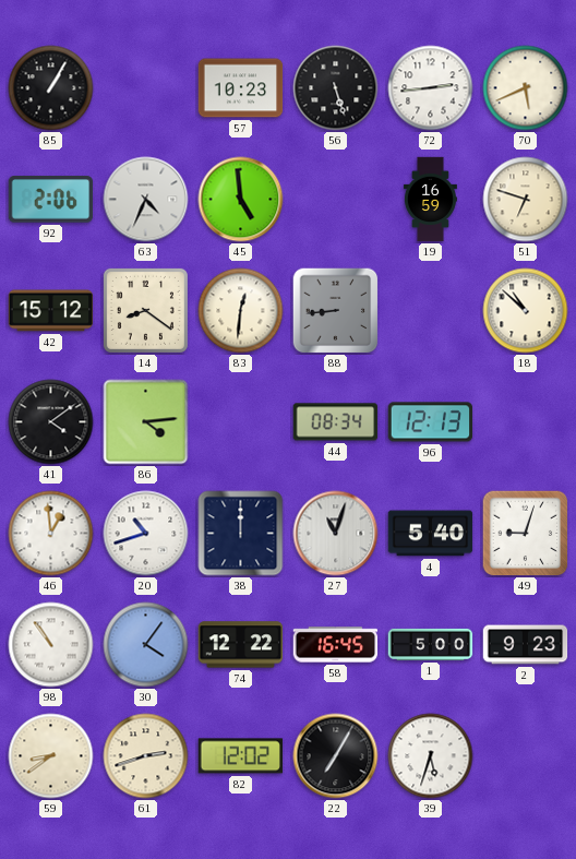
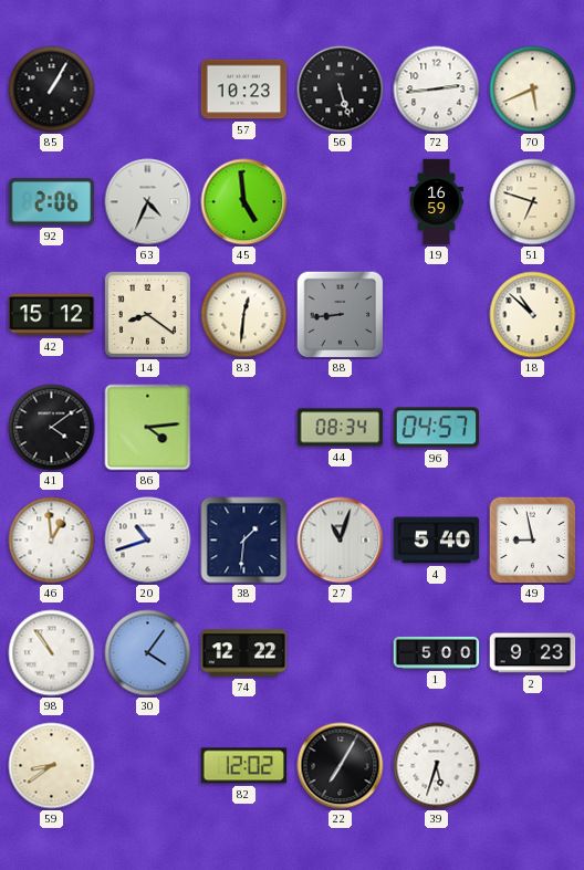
96: 12:13 -> 04:57 (437, 428)
38: 12:00 -> 1:31 (244, 541)
49: 9:03 -> 8:58 (533, 541)
58: 16:45 -> none (336, 645)
61: 2:42 -> none (146, 756)
